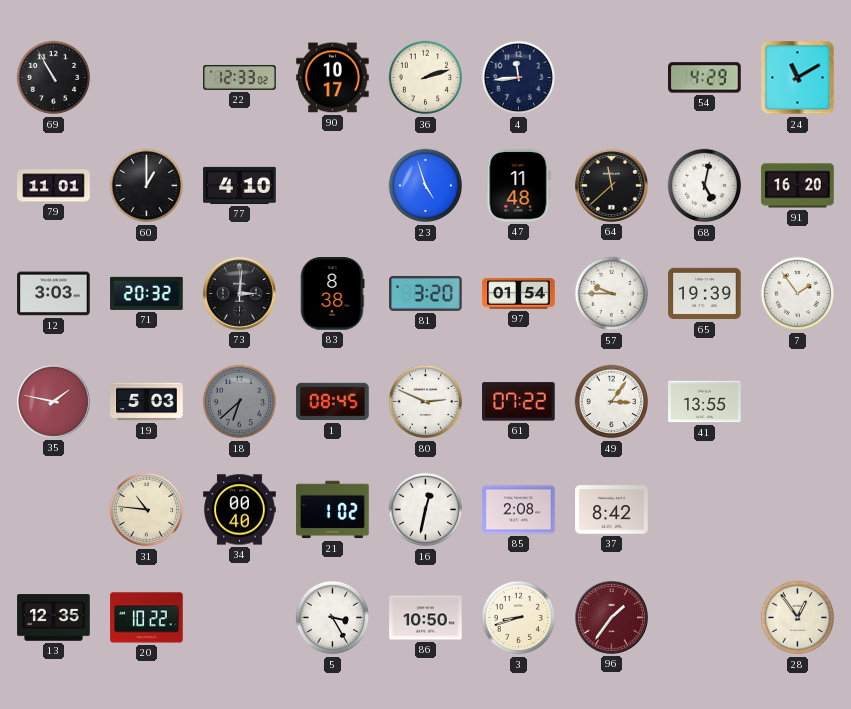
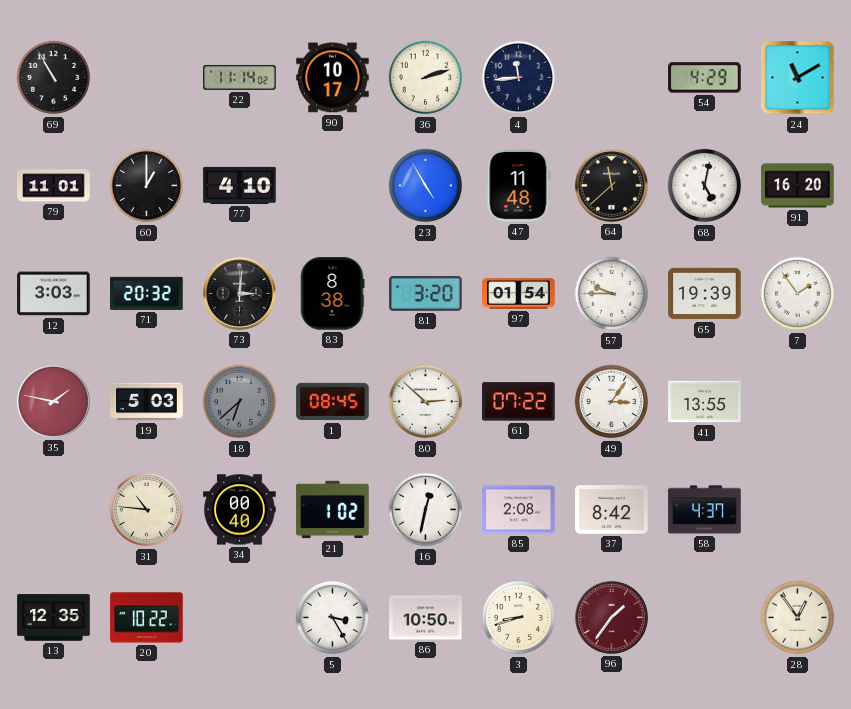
22: 12:33 -> 11:14 (240, 77)
23: 4:57 -> 4:55 (426, 186)
80: 2:49 -> 2:52 (426, 402)
58: none -> 4:37 (705, 510)
